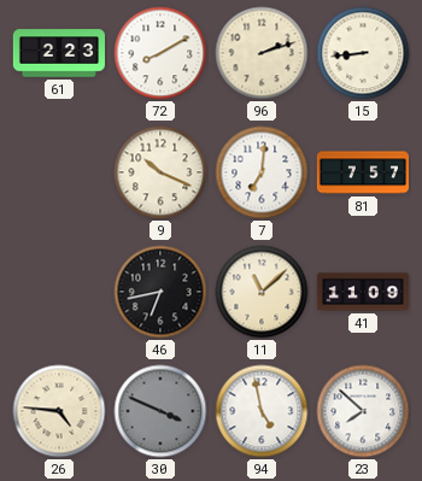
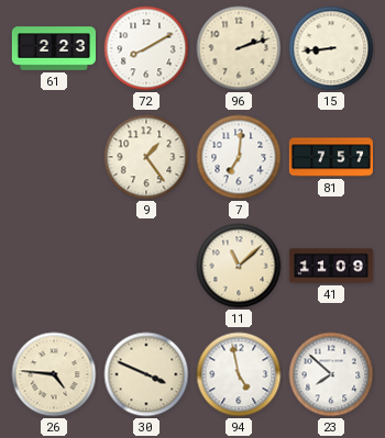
9: 10:19 -> 1:24 (146, 157)
46: 6:43 -> none (160, 292)
30 dial: grey -> cream (146, 374)
